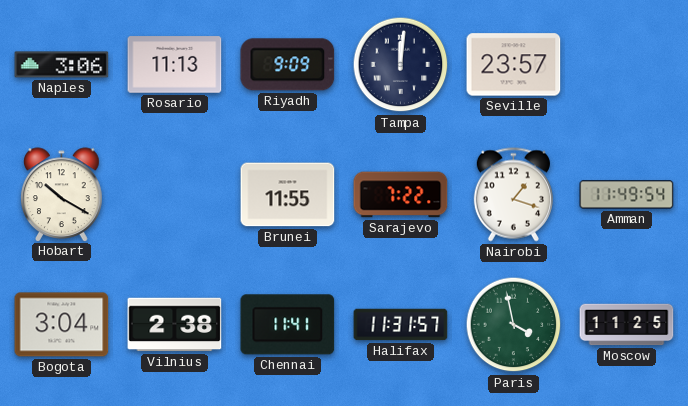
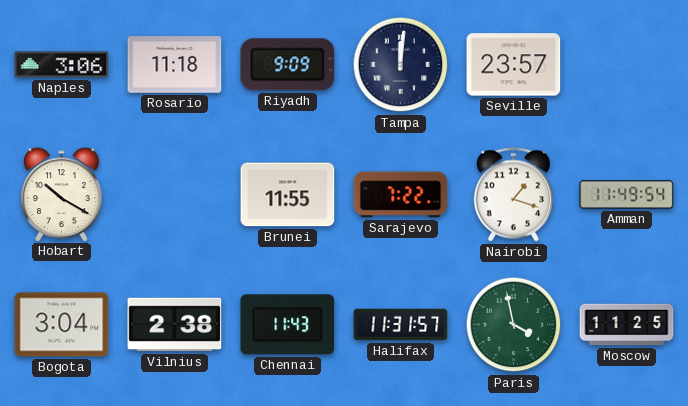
Rosario: 11:13 -> 11:18 (175, 65)
Chennai: 11:41 -> 11:43 (288, 325)
